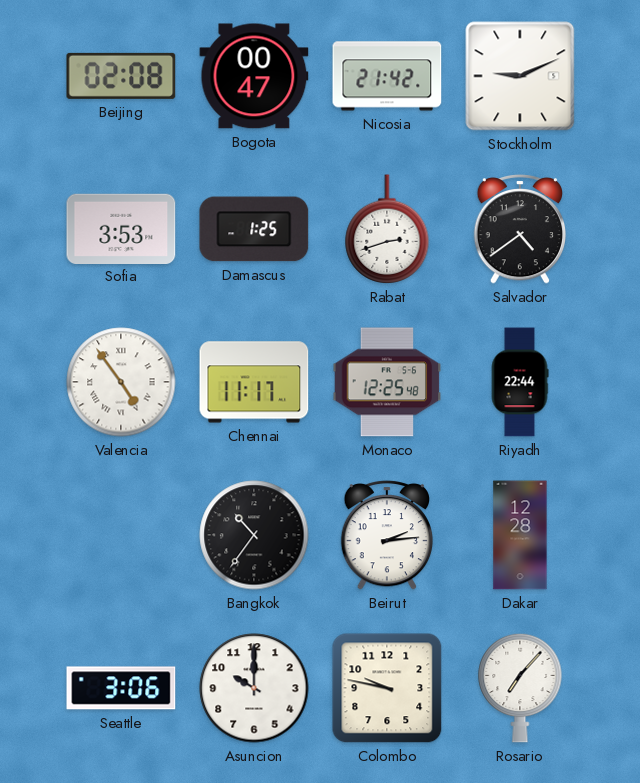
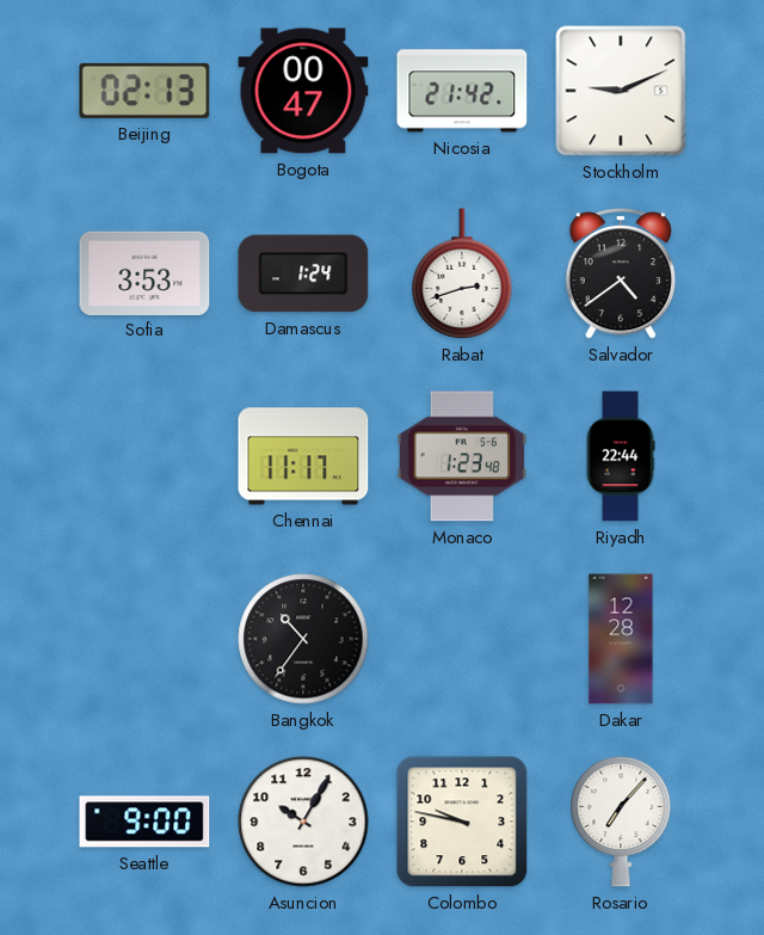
Beijing: 02:08 -> 02:13 (144, 91)
Damascus: 1:25 -> 1:24 (303, 273)
Valencia: 4:54 -> none (121, 382)
Monaco: 12:25 -> 1:23 (462, 456)
Beirut: 2:14 -> none (387, 535)
Seattle: 3:06 -> 9:00 (144, 822)
Asuncion: 10:00 -> 10:05 (303, 822)
